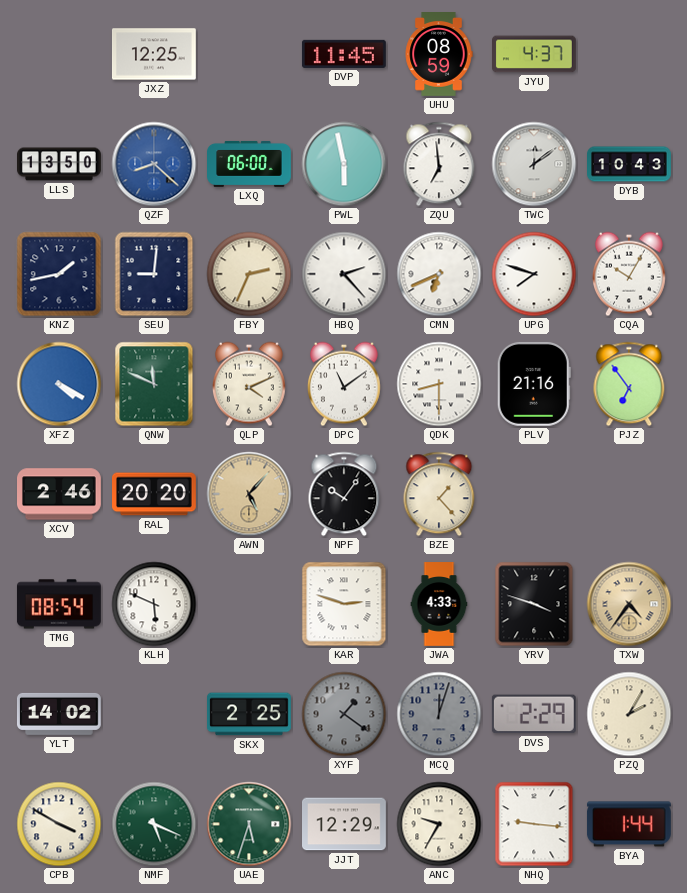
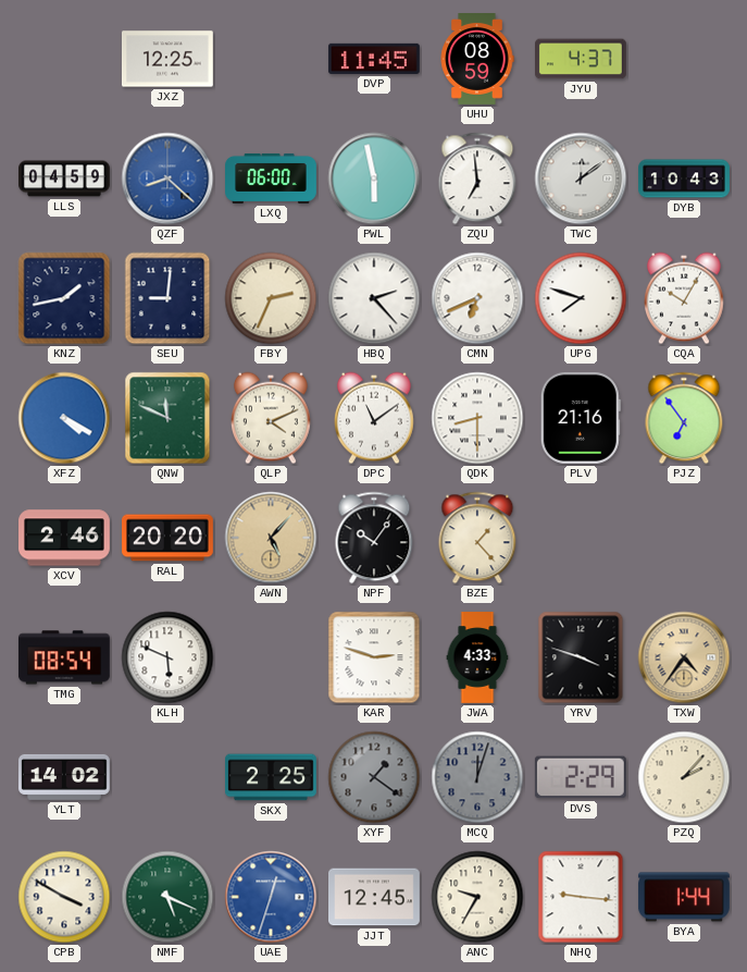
LLS: 13:50 -> 04:59 (65, 179)
PZQ: 2:05 -> 2:07 (684, 777)
UAE: 5:33 -> 12:33 (271, 897)
UAE dial: green -> blue (271, 897)
JJT: 12:29 -> 12:45 (375, 897)
